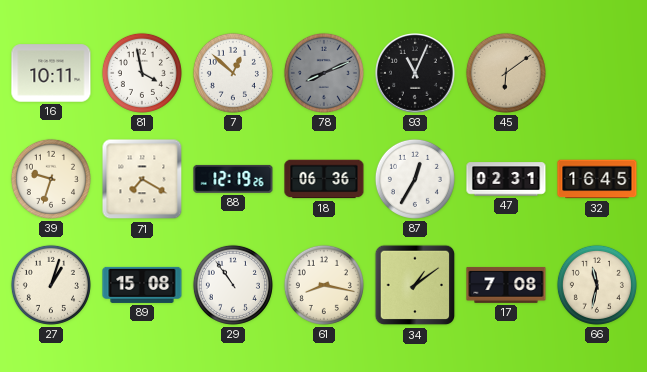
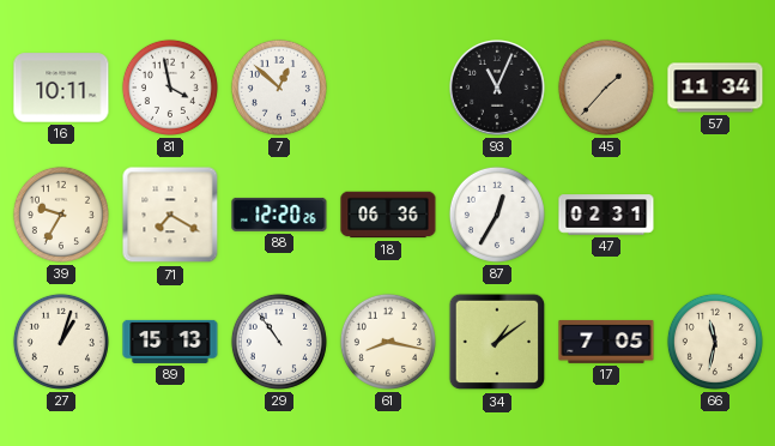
78: 8:11 -> none (324, 73)
45: 6:09 -> 1:37 (606, 88)
57: none -> 11:34 (715, 88)
39: 9:33 -> 9:35 (61, 215)
88: 12:19 -> 12:20 (279, 215)
32: 16:45 -> none (597, 179)
89: 15:08 -> 15:13 (170, 342)
17: 7:08 -> 7:05 (606, 342)
